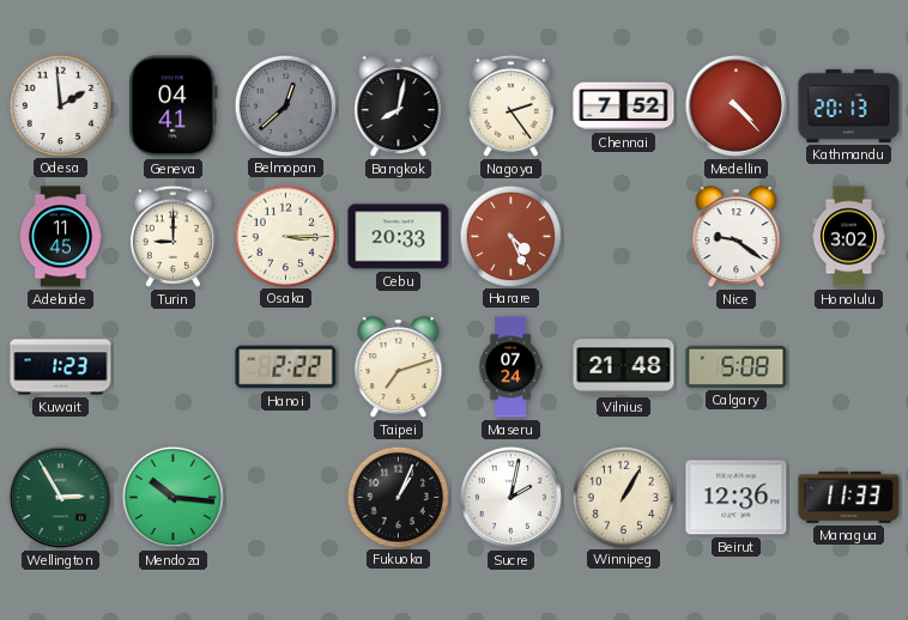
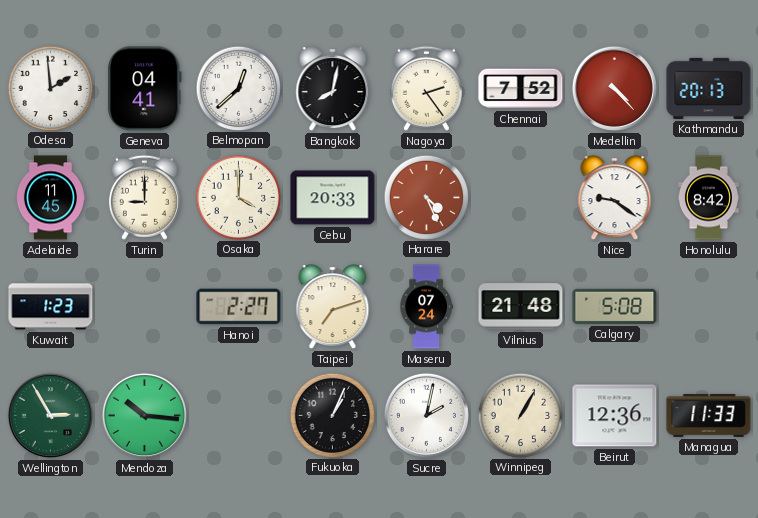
Belmopan dial: grey -> white (238, 88)
Osaka: 3:15 -> 4:00 (238, 197)
Honolulu: 3:02 -> 8:42 (708, 198)
Hanoi: 2:22 -> 2:27 (239, 307)
